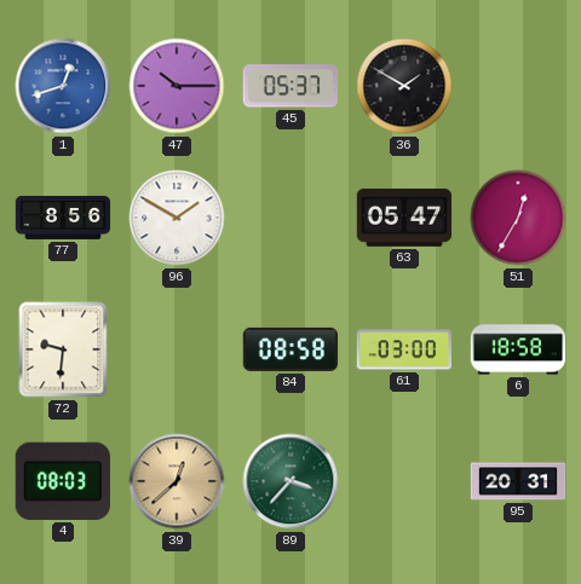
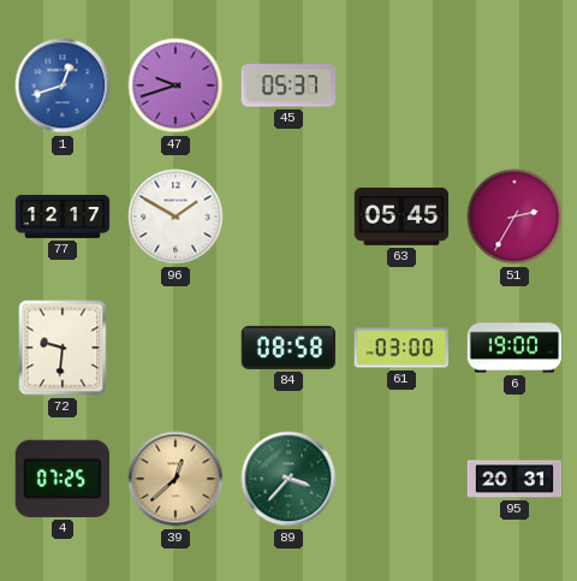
47: 10:15 -> 9:42 (176, 85)
36: 1:50 -> none (404, 86)
77: 8:56 -> 12:17 (63, 217)
63: 05:47 -> 05:45 (401, 217)
51: 12:35 -> 2:35 (514, 217)
6: 18:58 -> 19:00 (514, 348)
4: 08:03 -> 07:25 (63, 479)
